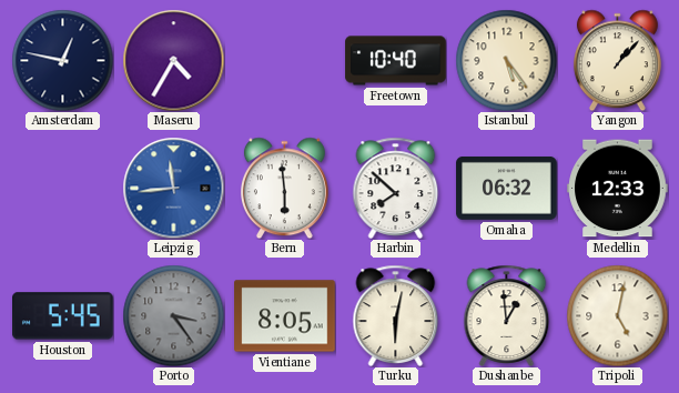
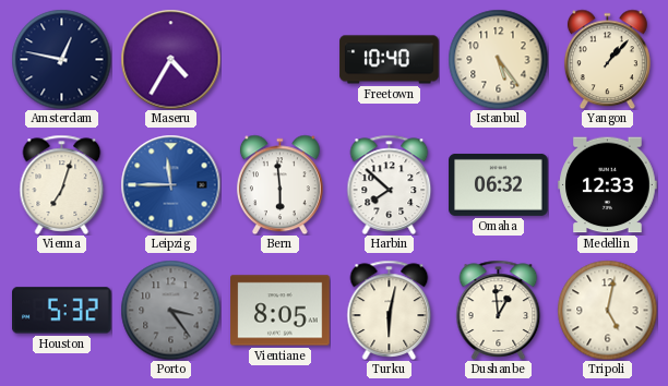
Vienna: none -> 7:03 (62, 184)
Leipzig: 11:44 -> 11:45 (170, 184)
Houston: 5:45 -> 5:32 (62, 311)
